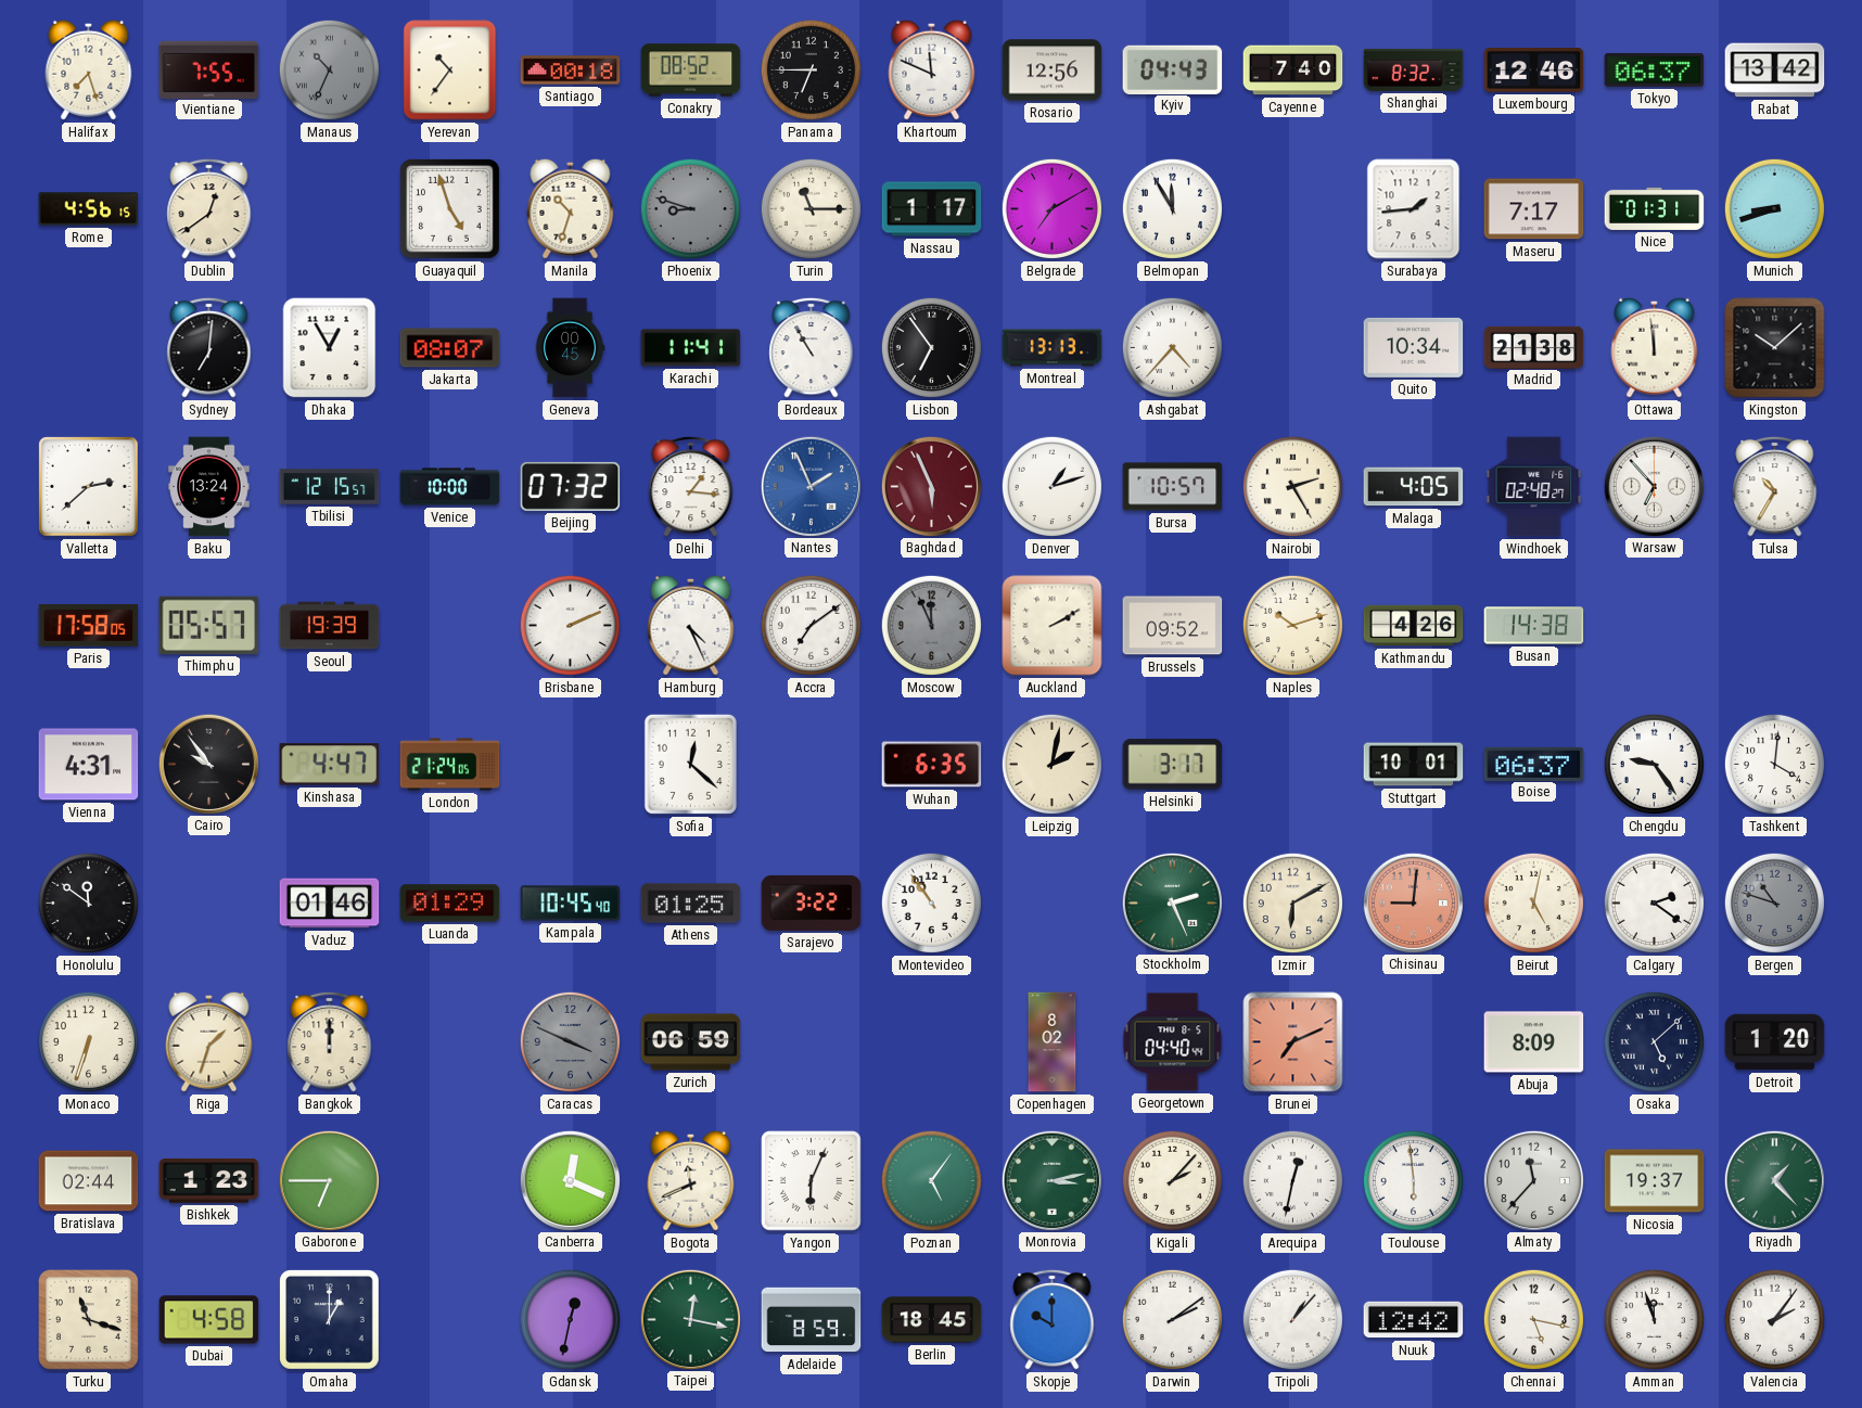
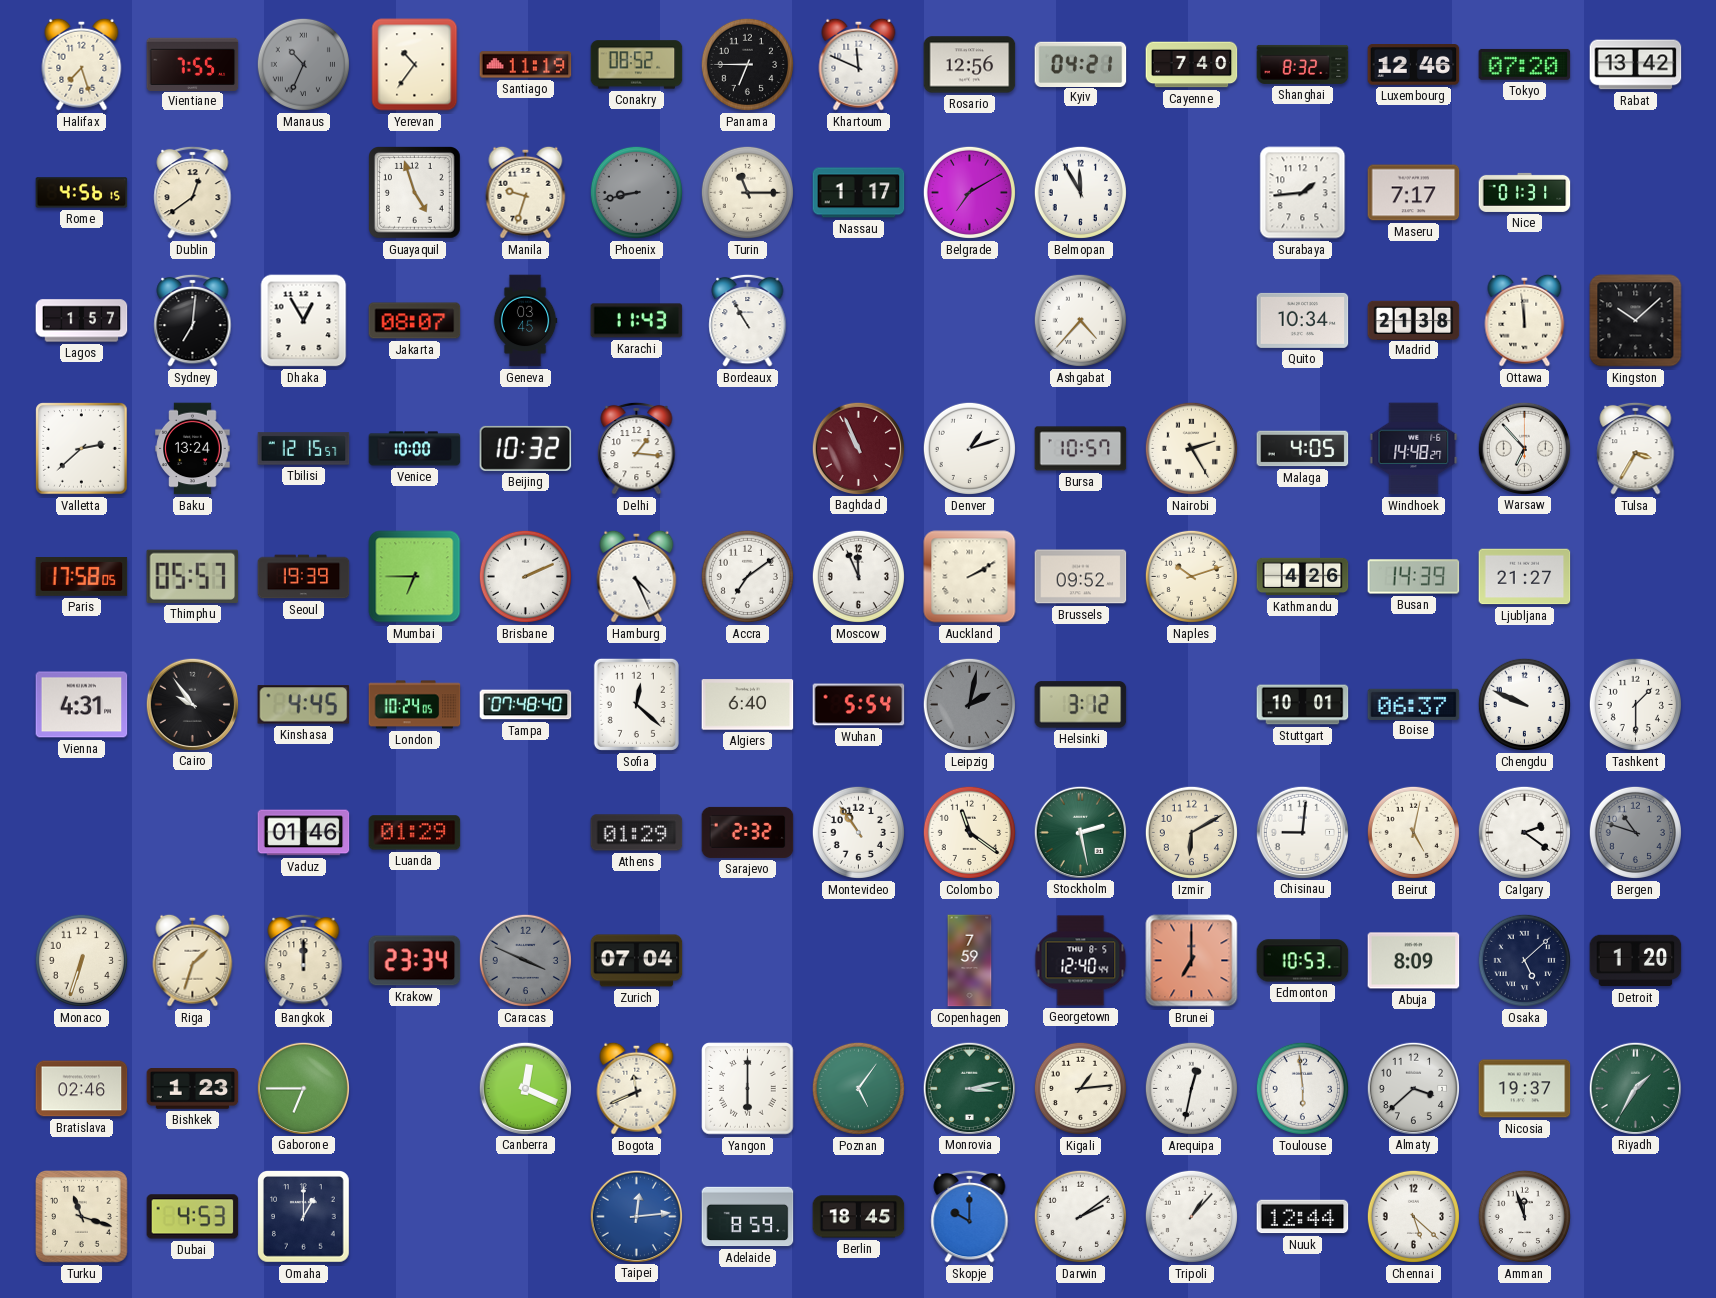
Santiago: 00:18 -> 11:19 (526, 65)
Kyiv: 04:43 -> 04:21 (1081, 64)
Tokyo: 06:37 -> 07:20 (1525, 64)
Manila: 10:33 -> 9:33 (526, 192)
Phoenix: 8:48 -> 8:43 (636, 192)
Munich: 8:42 -> none (1774, 208)
Lagos: none -> 1:57 (82, 321)
Geneva: 00:45 -> 03:45 (525, 321)
Karachi: 11:41 -> 11:43 (637, 321)
Lisbon: 6:54 -> none (931, 347)
Montreal: 13:13 -> none (1053, 348)
Beijing: 07:32 -> 10:32 (526, 448)
Nantes: 1:56 -> none (811, 486)
Baghdad: 5:56 -> 10:56 (858, 448)
Windhoek: 02:48 -> 14:48 (1414, 449)
Tulsa: 10:35 -> 3:35 (1636, 448)
Mumbai: none -> 6:45 (415, 577)
Moscow dial: grey -> white (858, 576)
Busan: 14:38 -> 14:39 (1414, 577)
Ljubljana: none -> 21:27 (1525, 577)
Kinshasa: 4:47 -> 4:45 (304, 705)
London: 21:24 -> 10:24 (415, 705)
Tampa: none -> 07:48 (526, 705)
Algiers: none -> 6:40 (748, 705)
Wuhan: 6:35 -> 5:54 (859, 705)
Leipzig dial: cream -> grey (969, 704)
Helsinki: 3:17 -> 3:12 (1081, 705)
Chengdu: 9:24 -> 9:49 (1524, 704)
Tashkent: 4:01 -> 1:30 (1635, 704)
Honolulu: 11:51 -> none (88, 903)
Kampala: 10:45 -> none (571, 904)
Athens: 01:25 -> 01:29 (637, 833)
Sarajevo: 3:22 -> 2:32 (748, 832)
Colombo: none -> 11:21 (969, 832)
Stockholm: 2:26 -> 2:28 (1080, 832)
Chisinau dial: salmon -> white (1302, 832)
Krakow: none -> 23:34 (415, 961)
Zurich: 06:59 -> 07:04 (637, 961)
Copenhagen: 8:02 -> 7:59 (970, 961)
Georgetown: 04:40 -> 12:40 (1081, 961)
Brunei: 7:11 -> 7:00 (1192, 961)
Edmonton: none -> 10:53 (1303, 961)
Bratislava: 02:44 -> 02:46 (82, 1089)
Yangon: 6:04 -> 6:00 (748, 1089)
Kigali: 2:07 -> 1:14 (1080, 1088)
Almaty: 11:37 -> 3:38 (1413, 1088)
Riyadh: 1:23 -> 1:35 (1635, 1088)
Dubai: 4:58 -> 4:53 (193, 1217)
Gdansk: 12:32 -> none (570, 1319)
Taipei: 12:17 -> 12:14 (636, 1216)
Taipei dial: green -> blue (636, 1216)
Nuuk: 12:42 -> 12:44 (1303, 1217)
Chennai: 5:17 -> 5:22 (1413, 1216)
Valencia: 2:06 -> none (1774, 1319)
